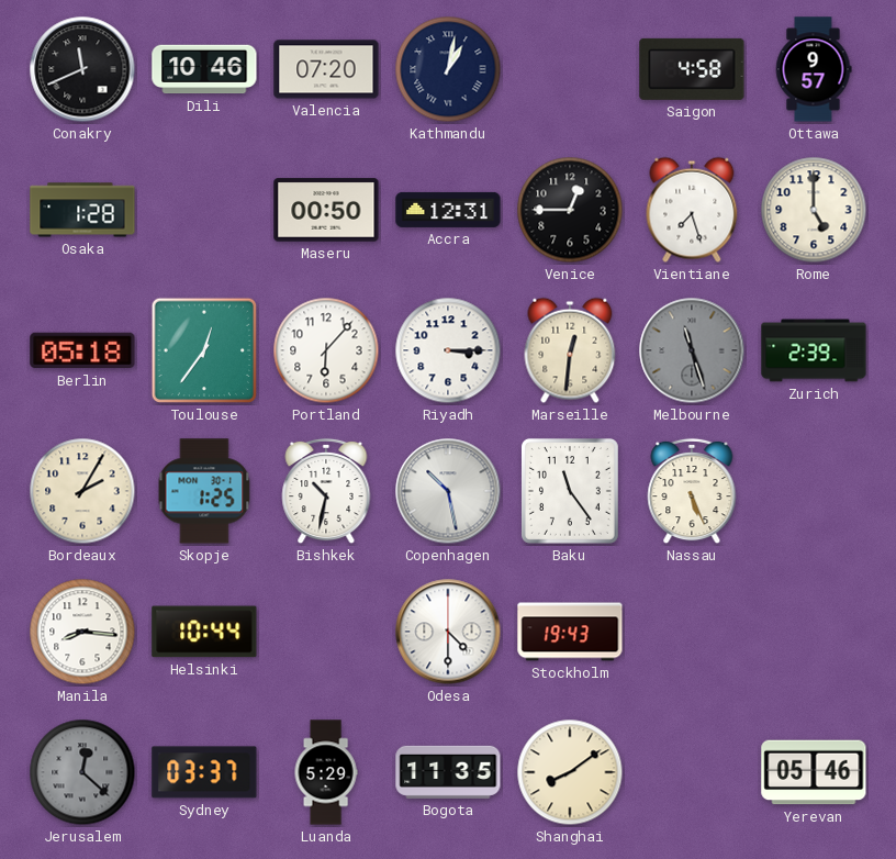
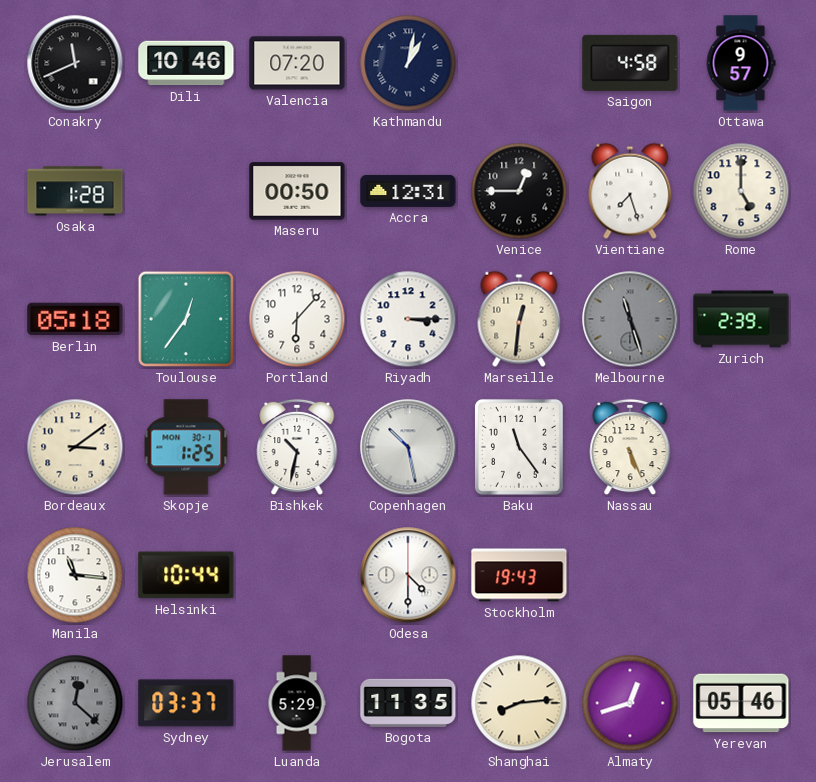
Bordeaux: 2:05 -> 3:09 (75, 447)
Manila: 8:16 -> 11:16 (75, 575)
Shanghai: 8:09 -> 8:14 (519, 703)
Almaty: none -> 12:42 (630, 703)
